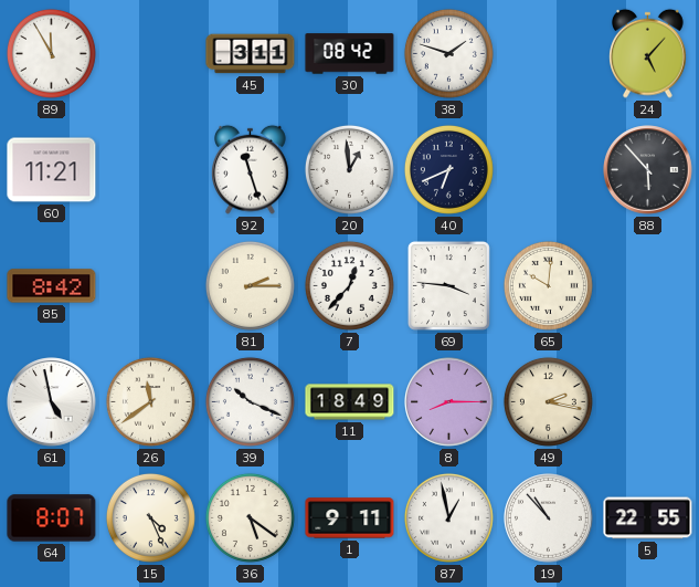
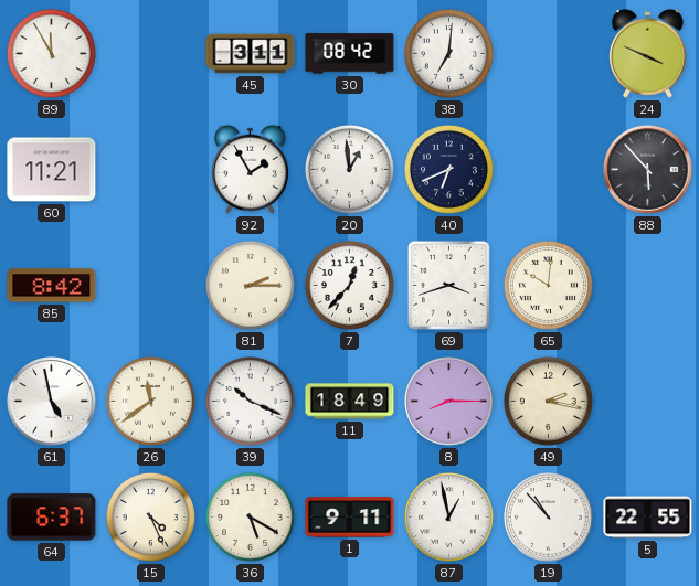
38: 1:48 -> 7:01 (448, 53)
24: 5:07 -> 3:49 (648, 53)
92: 11:27 -> 1:55 (251, 169)
69: 3:46 -> 3:42 (448, 285)
64: 8:07 -> 6:37 (52, 518)
36: 5:21 -> 5:20 (250, 516)
